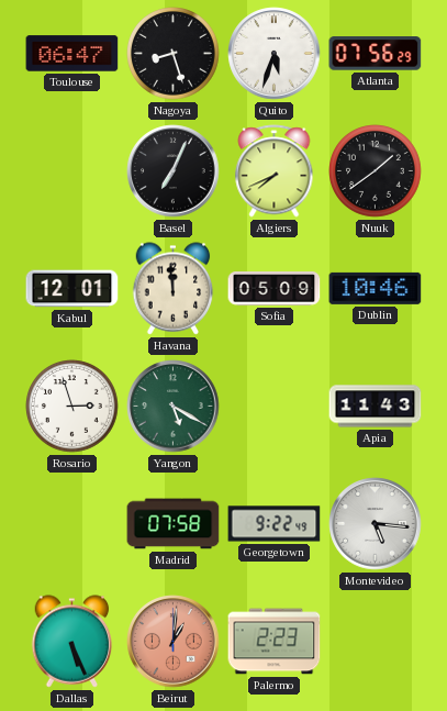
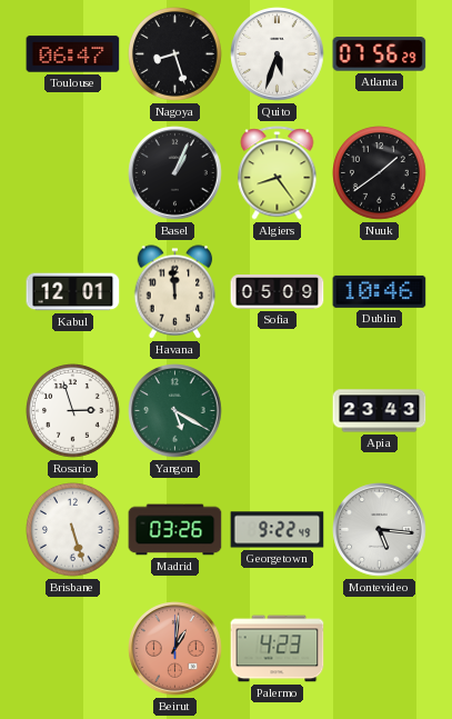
Basel: 7:04 -> 1:04 (175, 173)
Algiers: 7:41 -> 8:24 (278, 173)
Apia: 11:43 -> 23:43 (380, 411)
Brisbane: none -> 5:27 (73, 530)
Madrid: 07:58 -> 03:26 (175, 530)
Dallas: 5:26 -> none (72, 642)
Palermo: 2:23 -> 4:23 (278, 649)
